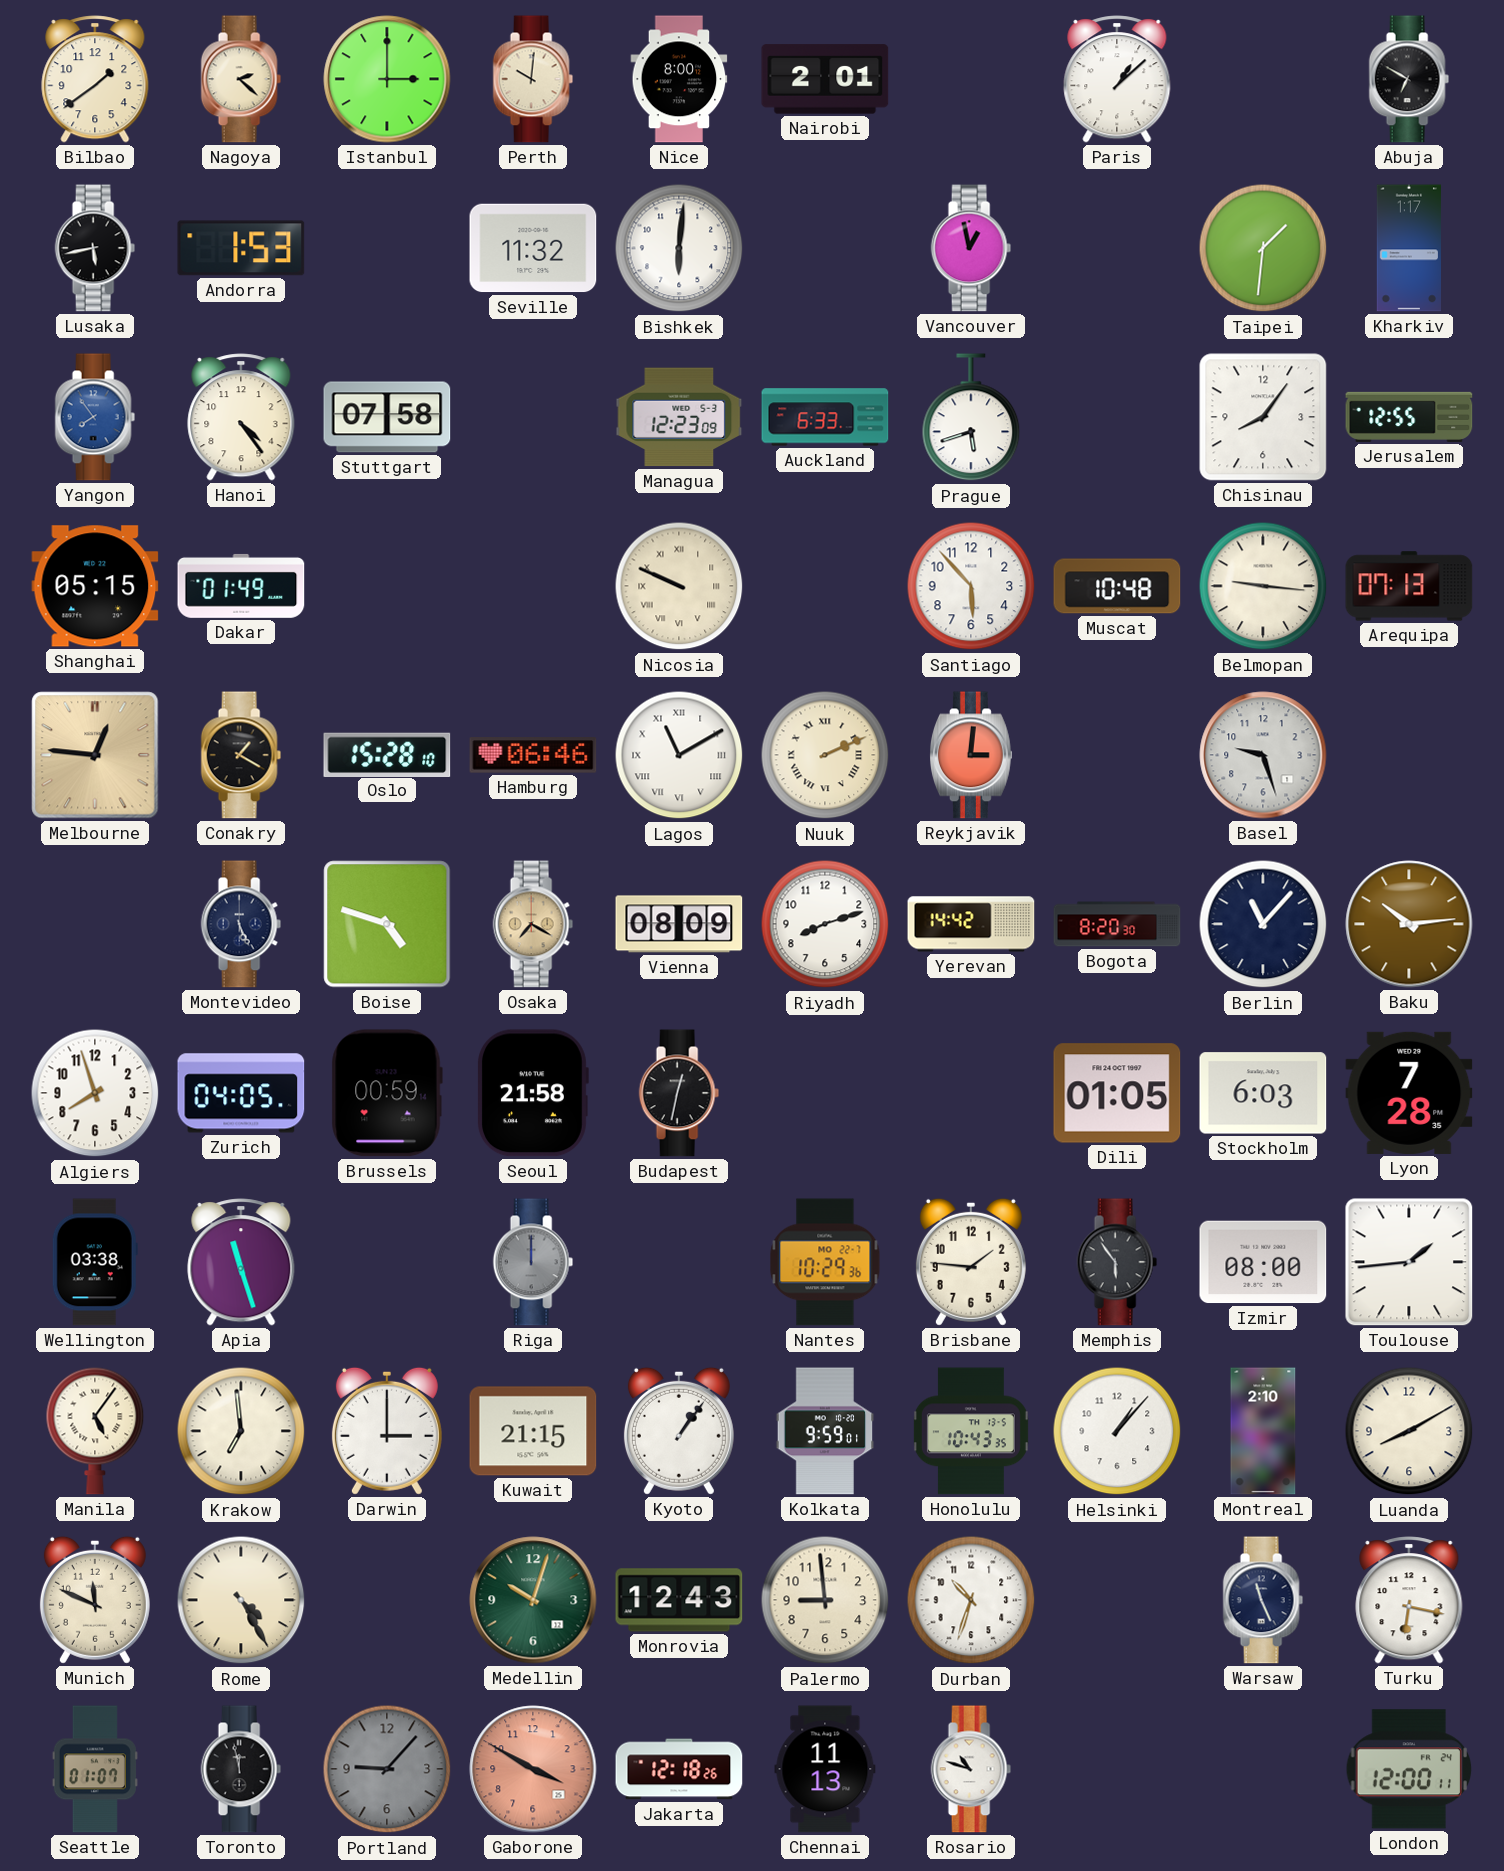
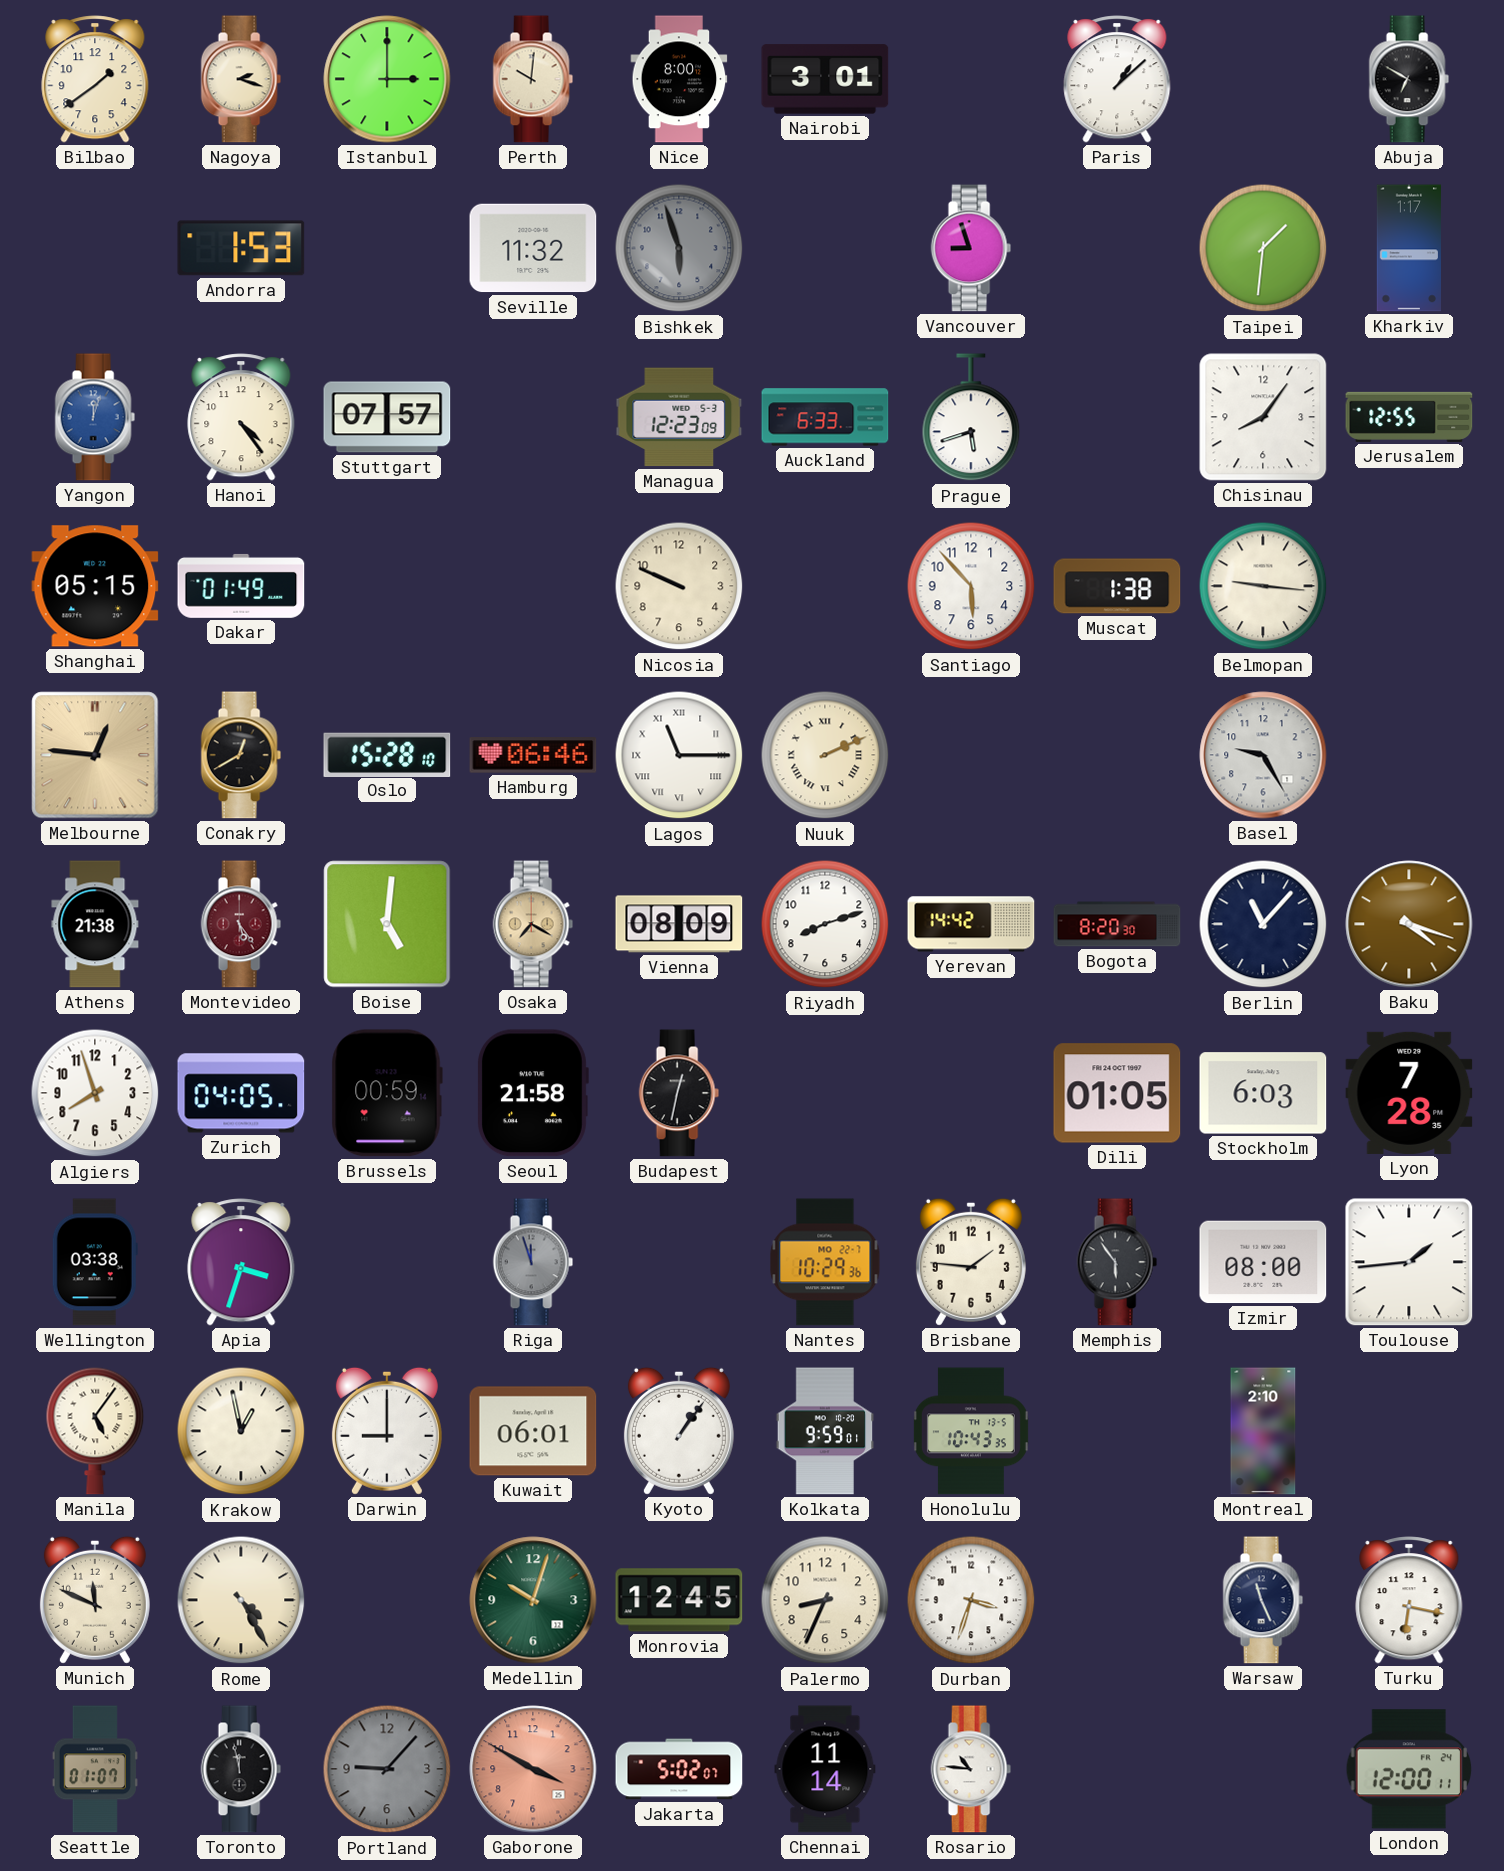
Nagoya: 2:22 -> 2:18 (241, 79)
Nairobi: 2:01 -> 3:01 (825, 79)
Lusaka: 5:43 -> none (95, 248)
Bishkek: 6:01 -> 5:57 (679, 248)
Bishkek dial: white -> grey (679, 248)
Vancouver: 12:58 -> 8:57 (971, 248)
Yangon: 7:54 -> 12:03 (95, 417)
Stuttgart: 07:58 -> 07:57 (387, 417)
Nicosia numerals: Roman -> Arabic (679, 586)
Muscat: 10:48 -> 1:38 (1117, 586)
Arequipa: 07:13 -> none (1409, 586)
Conakry: 1:20 -> 12:40 (241, 755)
Lagos: 11:10 -> 11:15 (679, 755)
Reykjavik: 3:01 -> none (972, 755)
Basel: 9:27 -> 9:25 (1263, 755)
Athens: none -> 21:38 (95, 924)
Montevideo: 5:26 -> 5:24 (241, 924)
Montevideo dial: navy -> burgundy (241, 924)
Boise: 4:48 -> 5:01 (387, 924)
Baku: 10:14 -> 4:18 (1409, 924)
Apia: 11:27 -> 3:33 (241, 1262)
Riga: 12:00 -> 11:57 (533, 1262)
Krakow: 6:59 -> 12:58 (241, 1431)
Darwin: 3:00 -> 9:00 (387, 1431)
Kuwait: 21:15 -> 06:01 (533, 1431)
Helsinki: 1:07 -> none (1117, 1431)
Luanda: 8:10 -> none (1409, 1431)
Monrovia: 12:43 -> 12:45 (679, 1600)
Palermo: 8:59 -> 8:34 (825, 1600)
Durban: 10:33 -> 3:33 (971, 1600)
Jakarta: 12:18 -> 5:02 (679, 1769)
Chennai: 11:13 -> 11:14 (825, 1769)
Rosario: 10:48 -> 10:46 (971, 1769)
